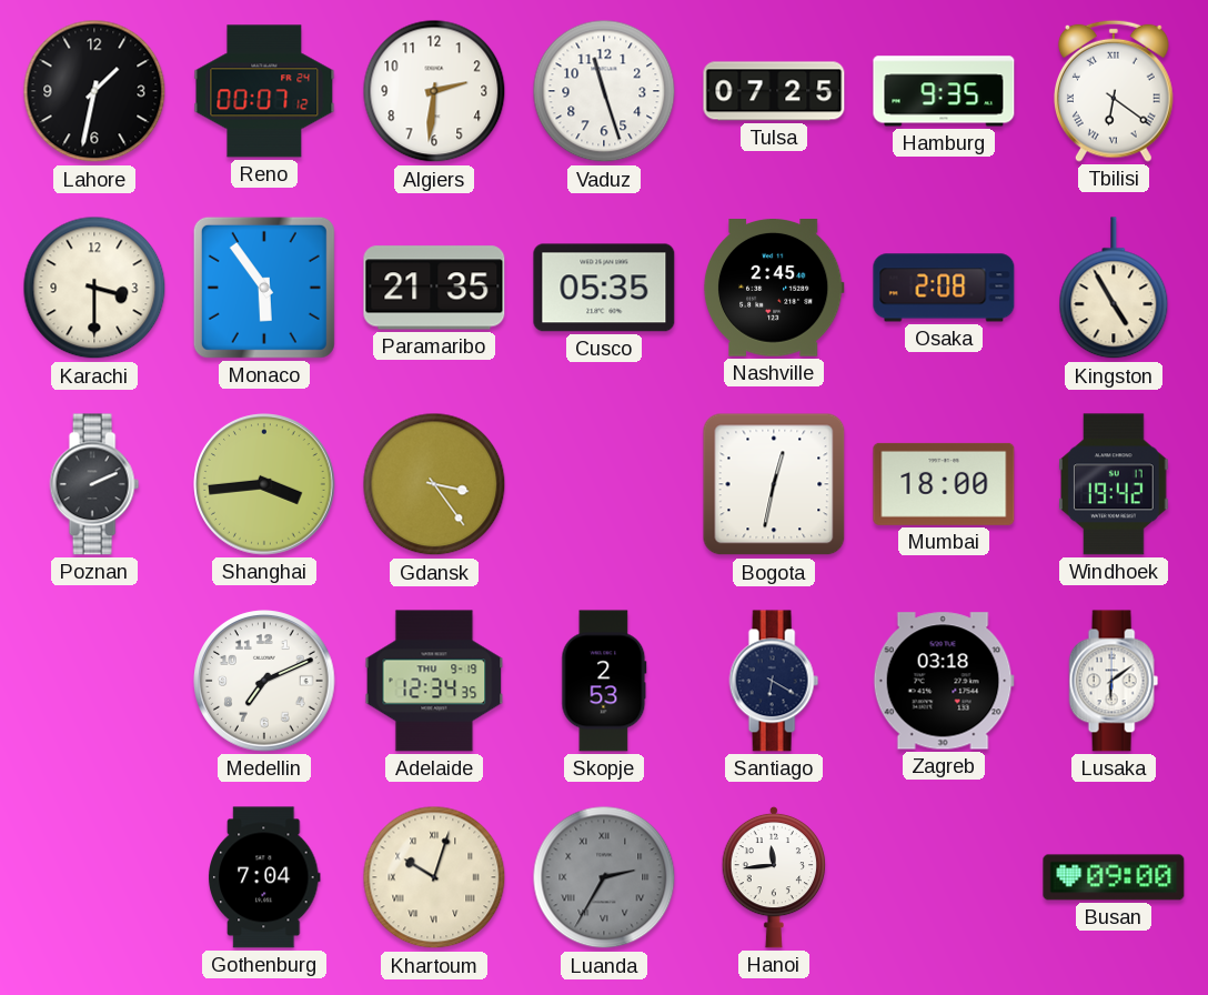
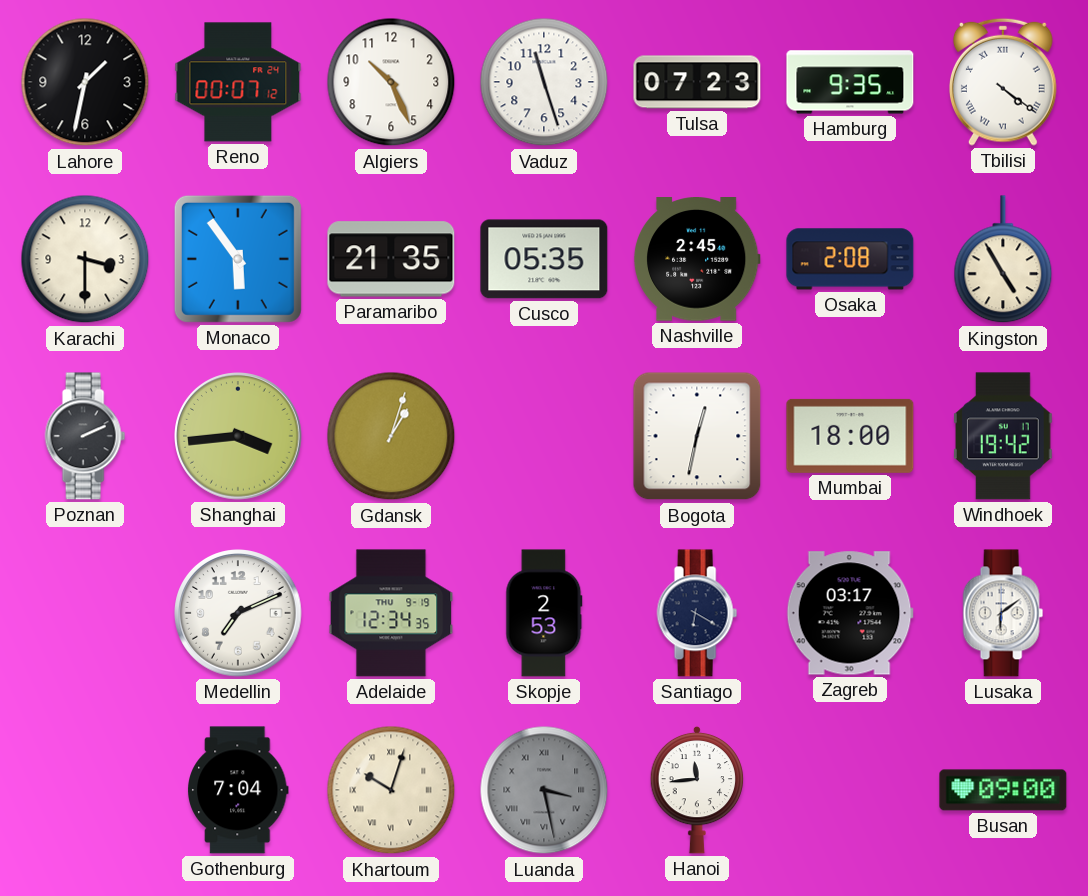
Algiers: 2:31 -> 10:26 (391, 82)
Tulsa: 07:25 -> 07:23 (697, 82)
Tbilisi: 6:21 -> 4:21 (1003, 82)
Gdansk: 3:24 -> 1:03 (391, 436)
Zagreb: 03:18 -> 03:17 (850, 613)
Luanda: 2:35 -> 3:28 (544, 790)
